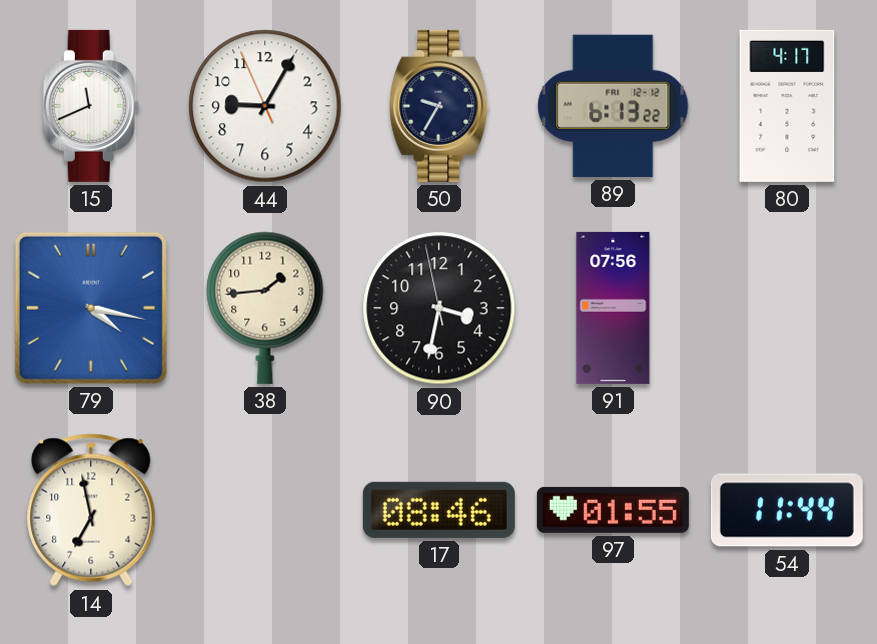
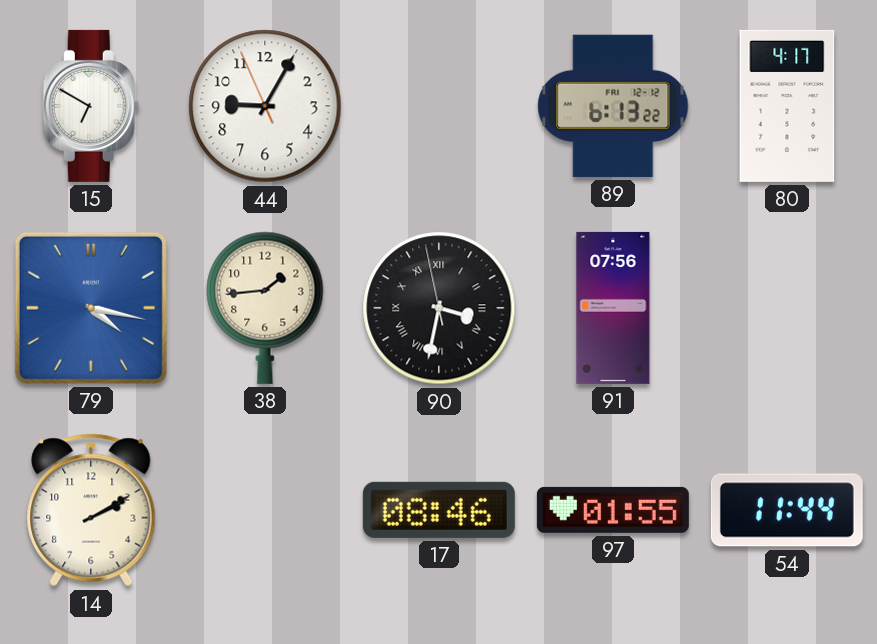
15: 11:41 -> 6:50 (91, 106)
50: 9:35 -> none (439, 106)
90 numerals: Arabic -> Roman (439, 308)
14: 6:58 -> 2:10 (91, 510)
